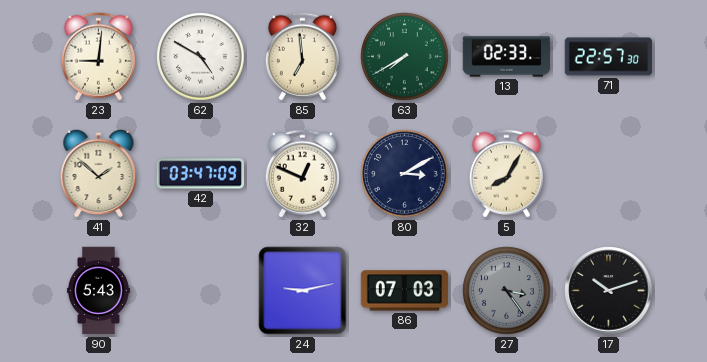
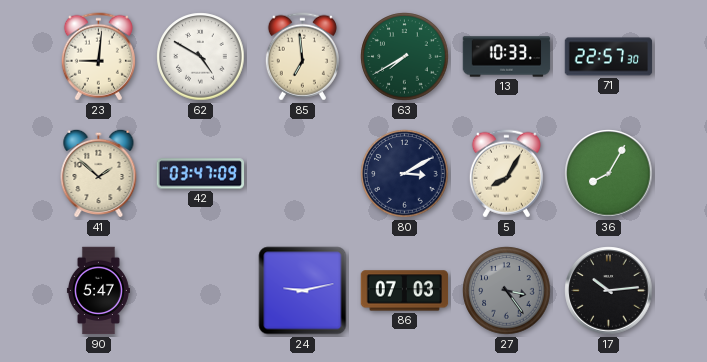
13: 02:33 -> 10:33 (507, 57)
32: 12:49 -> none (302, 174)
36: none -> 8:05 (609, 174)
90: 5:43 -> 5:47 (98, 291)
17: 10:12 -> 10:14 (609, 291)
